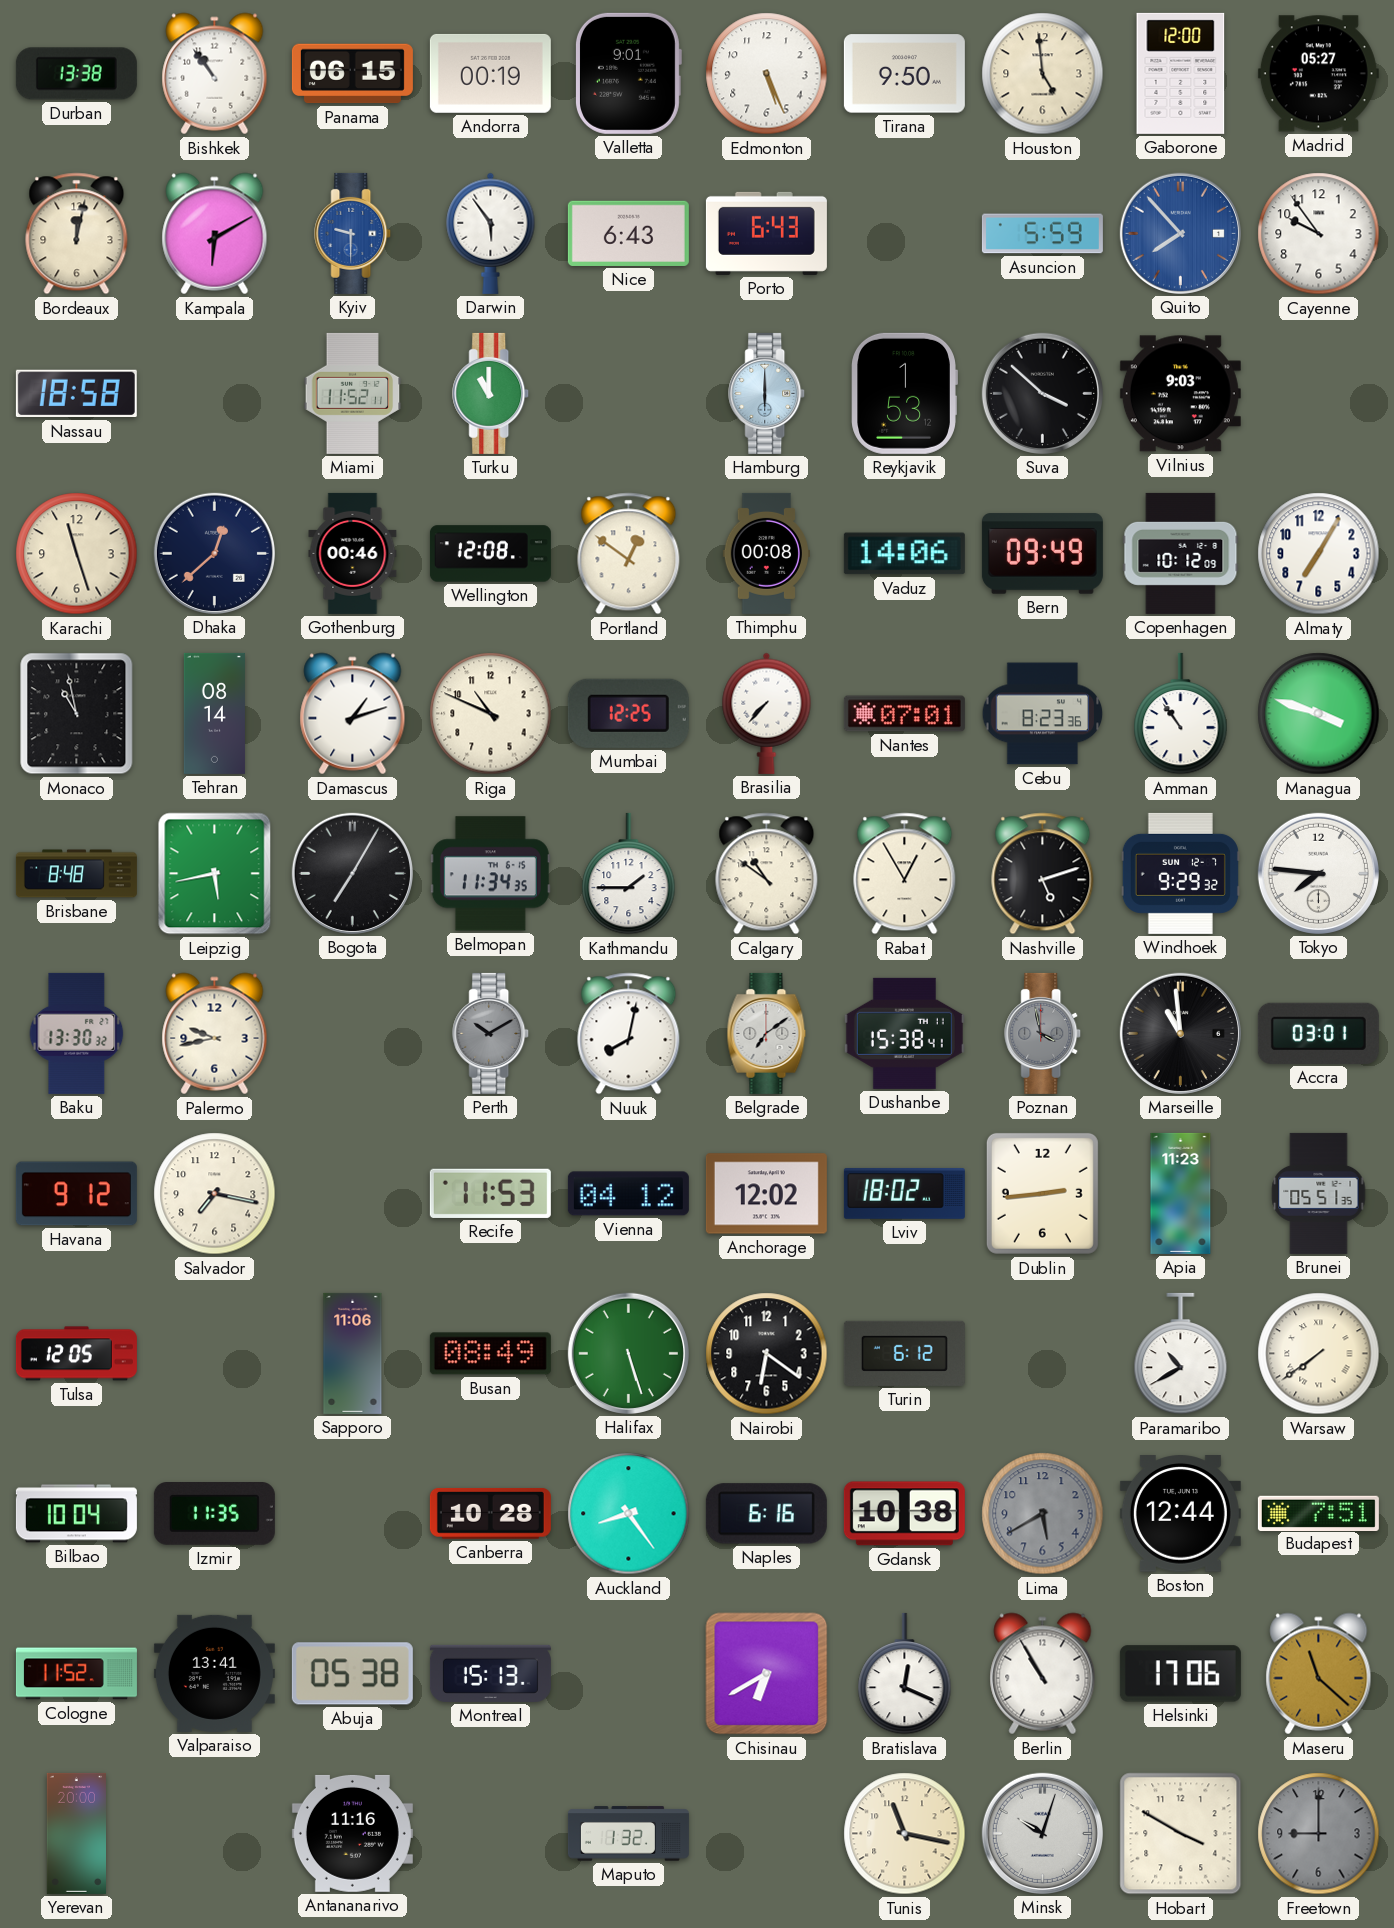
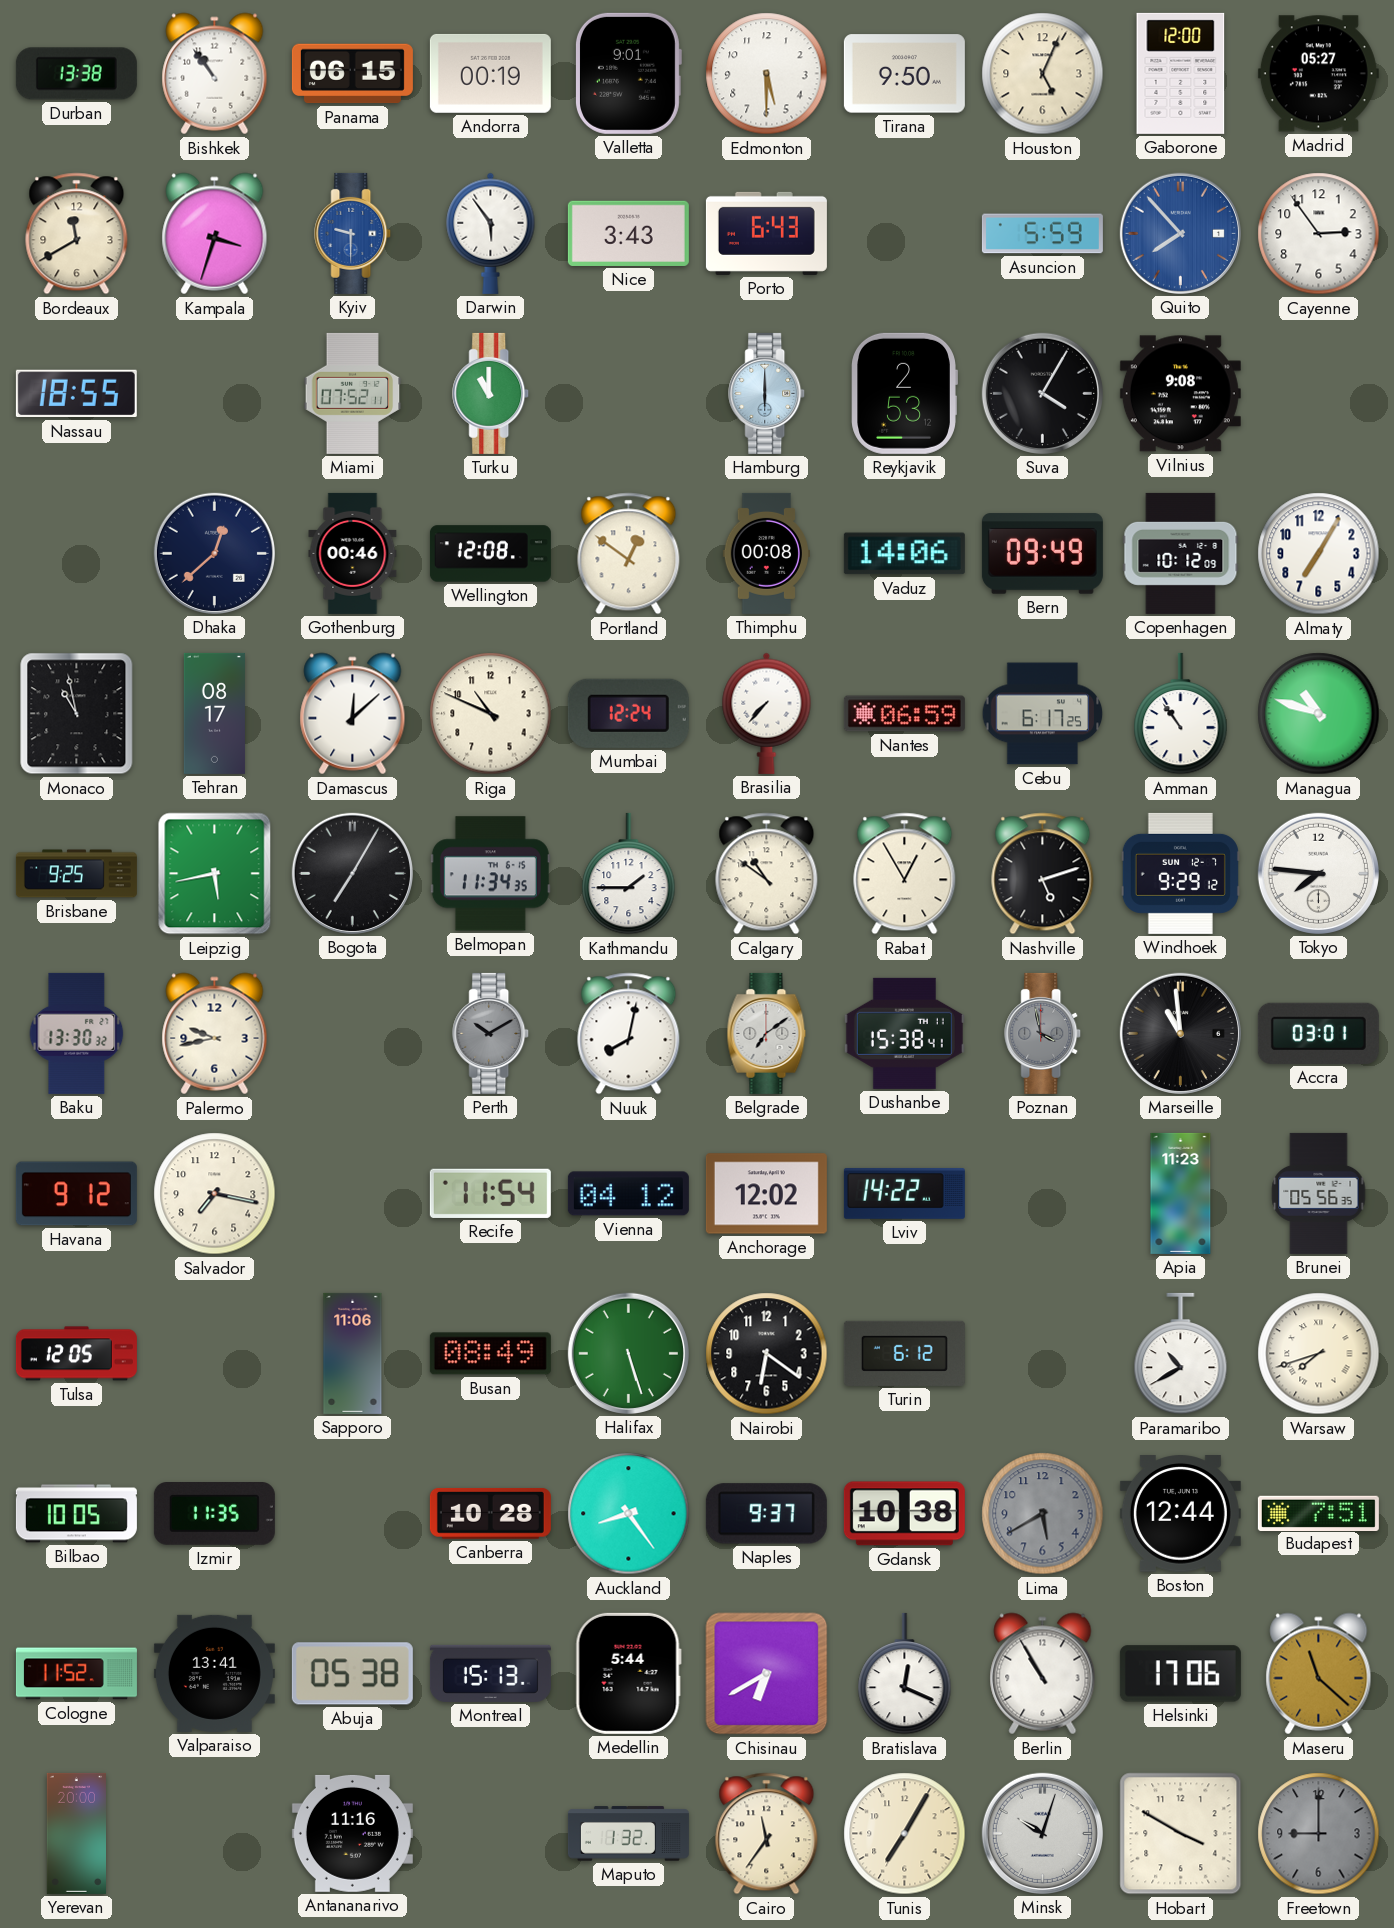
Edmonton: 5:26 -> 5:30 (767, 74)
Houston: 4:59 -> 5:04 (1043, 74)
Bordeaux: 12:02 -> 11:40 (77, 234)
Kampala: 6:10 -> 3:33 (215, 234)
Nice: 6:43 -> 3:43 (628, 233)
Cayenne: 9:54 -> 2:54 (1319, 234)
Nassau: 18:58 -> 18:55 (76, 394)
Miami: 11:52 -> 07:52 (353, 393)
Reykjavik: 1:53 -> 2:53 (904, 393)
Suva: 3:52 -> 4:05 (1042, 393)
Vilnius: 9:03 -> 9:08 (1180, 394)
Karachi: 11:27 -> none (77, 554)
Tehran: 08:14 -> 08:17 (214, 713)
Damascus: 1:12 -> 12:08 (353, 714)
Mumbai: 12:25 -> 12:24 (628, 713)
Nantes: 07:01 -> 06:59 (904, 714)
Cebu: 8:23 -> 6:17 (1043, 714)
Managua: 3:48 -> 10:48 (1319, 714)
Brisbane: 8:48 -> 9:25 (76, 874)
Windhoek: 9:29:32 -> 9:29:12 (1180, 873)
Recife: 11:53 -> 11:54 (490, 1193)
Lviv: 18:02 -> 14:22 (904, 1193)
Dublin: 2:44 -> none (1042, 1193)
Brunei: 05:51 -> 05:56 (1319, 1193)
Warsaw: 7:39 -> 7:42 (1319, 1354)
Bilbao: 10:04 -> 10:05 (76, 1514)
Naples: 6:16 -> 9:37 (766, 1514)
Medellin: none -> 5:44 (628, 1673)
Cairo: none -> 11:36 (767, 1834)
Tunis: 11:17 -> 7:05 (905, 1834)
